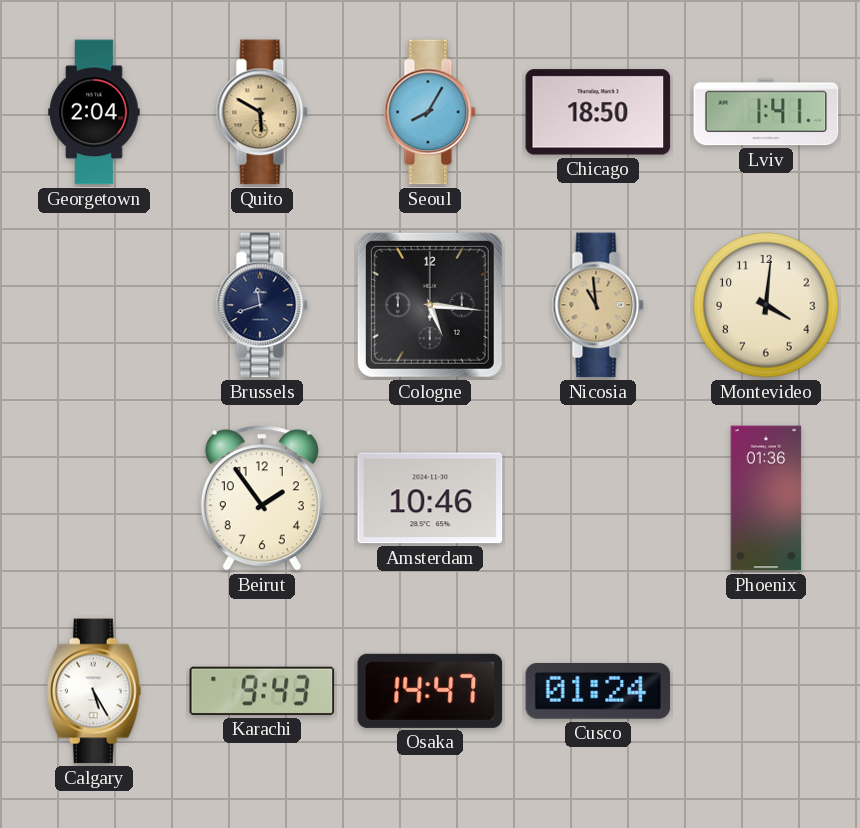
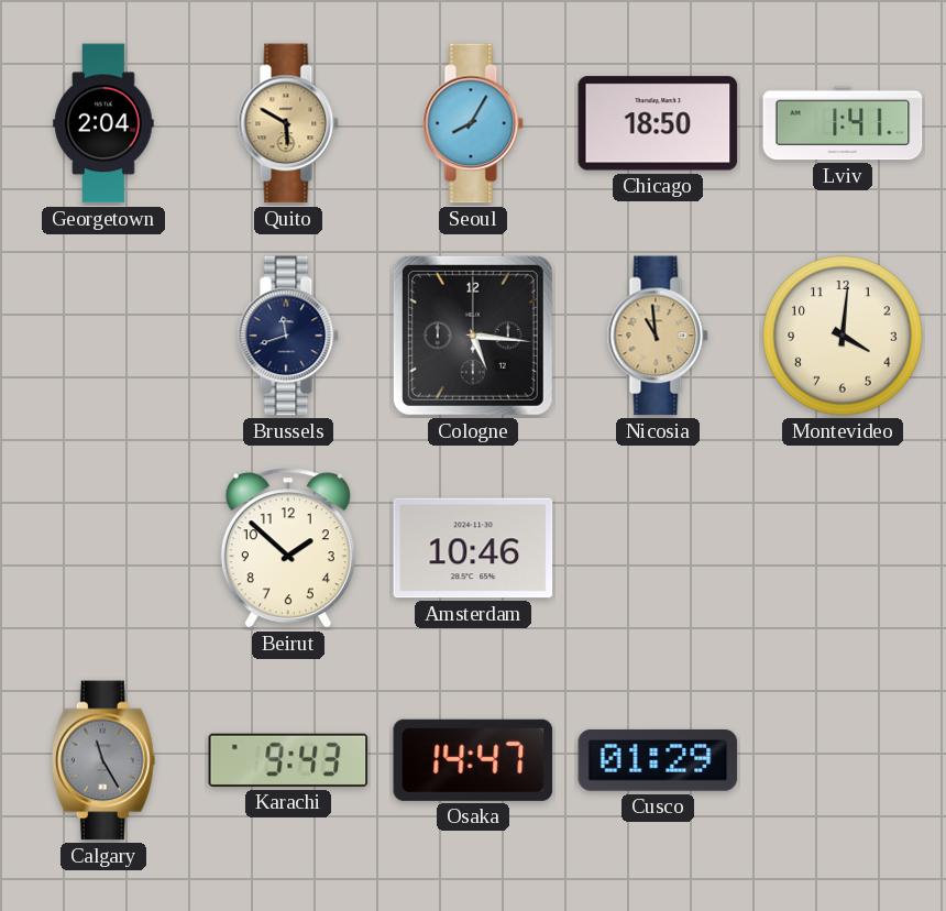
Beirut: 1:54 -> 1:52 (288, 548)
Phoenix: 01:36 -> none (766, 498)
Calgary: 5:25 -> 11:25 (103, 760)
Calgary dial: white -> grey (103, 760)
Cusco: 01:24 -> 01:29 (658, 760)
